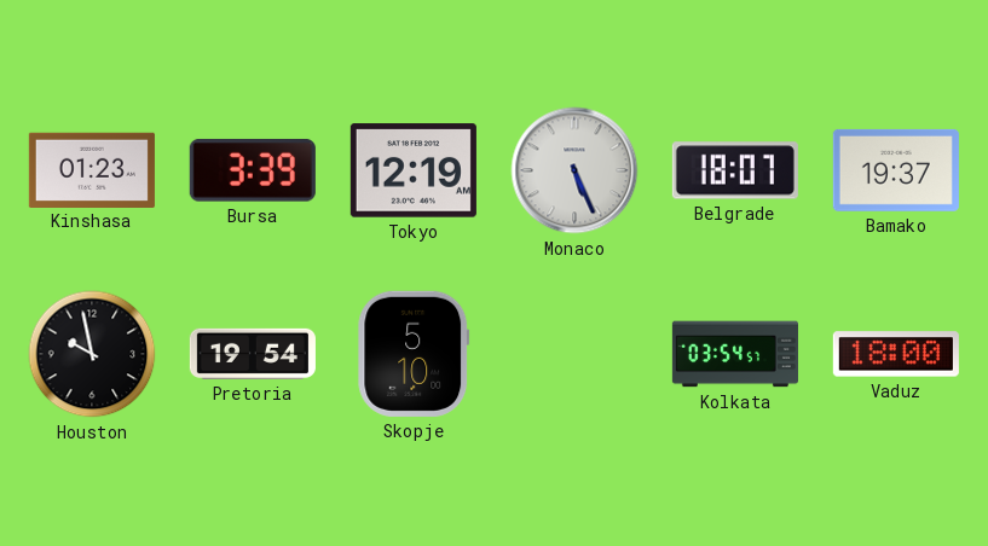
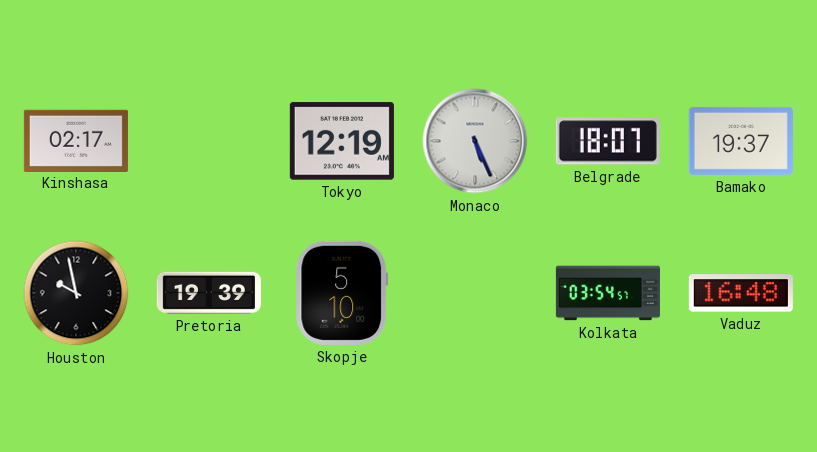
Kinshasa: 01:23 -> 02:17 (76, 140)
Bursa: 3:39 -> none (253, 170)
Pretoria: 19:54 -> 19:39 (209, 293)
Vaduz: 18:00 -> 16:48 (741, 293)
